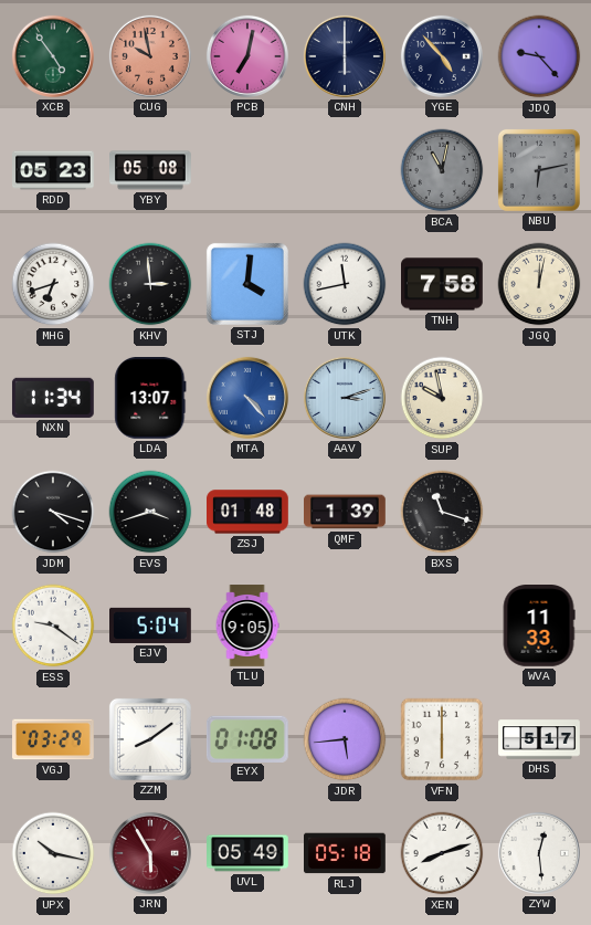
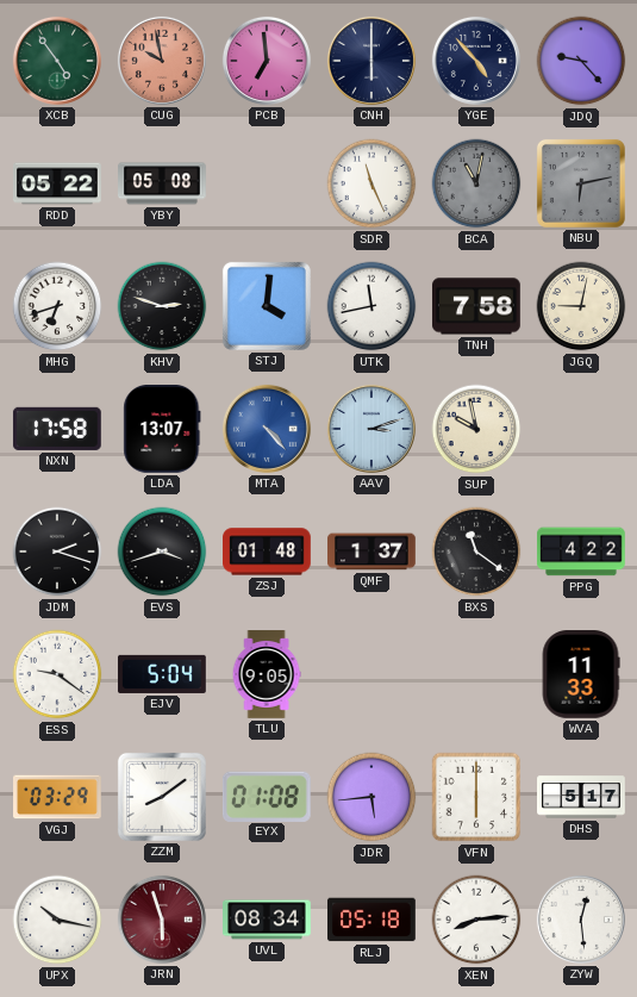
PCB: 7:02 -> 6:59 (267, 61)
RDD: 05:23 -> 05:22 (58, 183)
SDR: none -> 11:26 (371, 183)
KHV: 2:59 -> 2:48 (162, 306)
JGQ: 12:02 -> 9:02 (581, 306)
NXN: 11:34 -> 17:58 (57, 429)
JDM: 4:18 -> 2:18 (57, 552)
QMF: 1:39 -> 1:37 (373, 552)
BXS: 11:18 -> 11:21 (476, 552)
PPG: none -> 4:22 (582, 552)
JRN: 5:55 -> 5:57 (162, 920)
UVL: 05:49 -> 08:34 (268, 920)
XEN: 8:12 -> 8:14 (476, 920)
